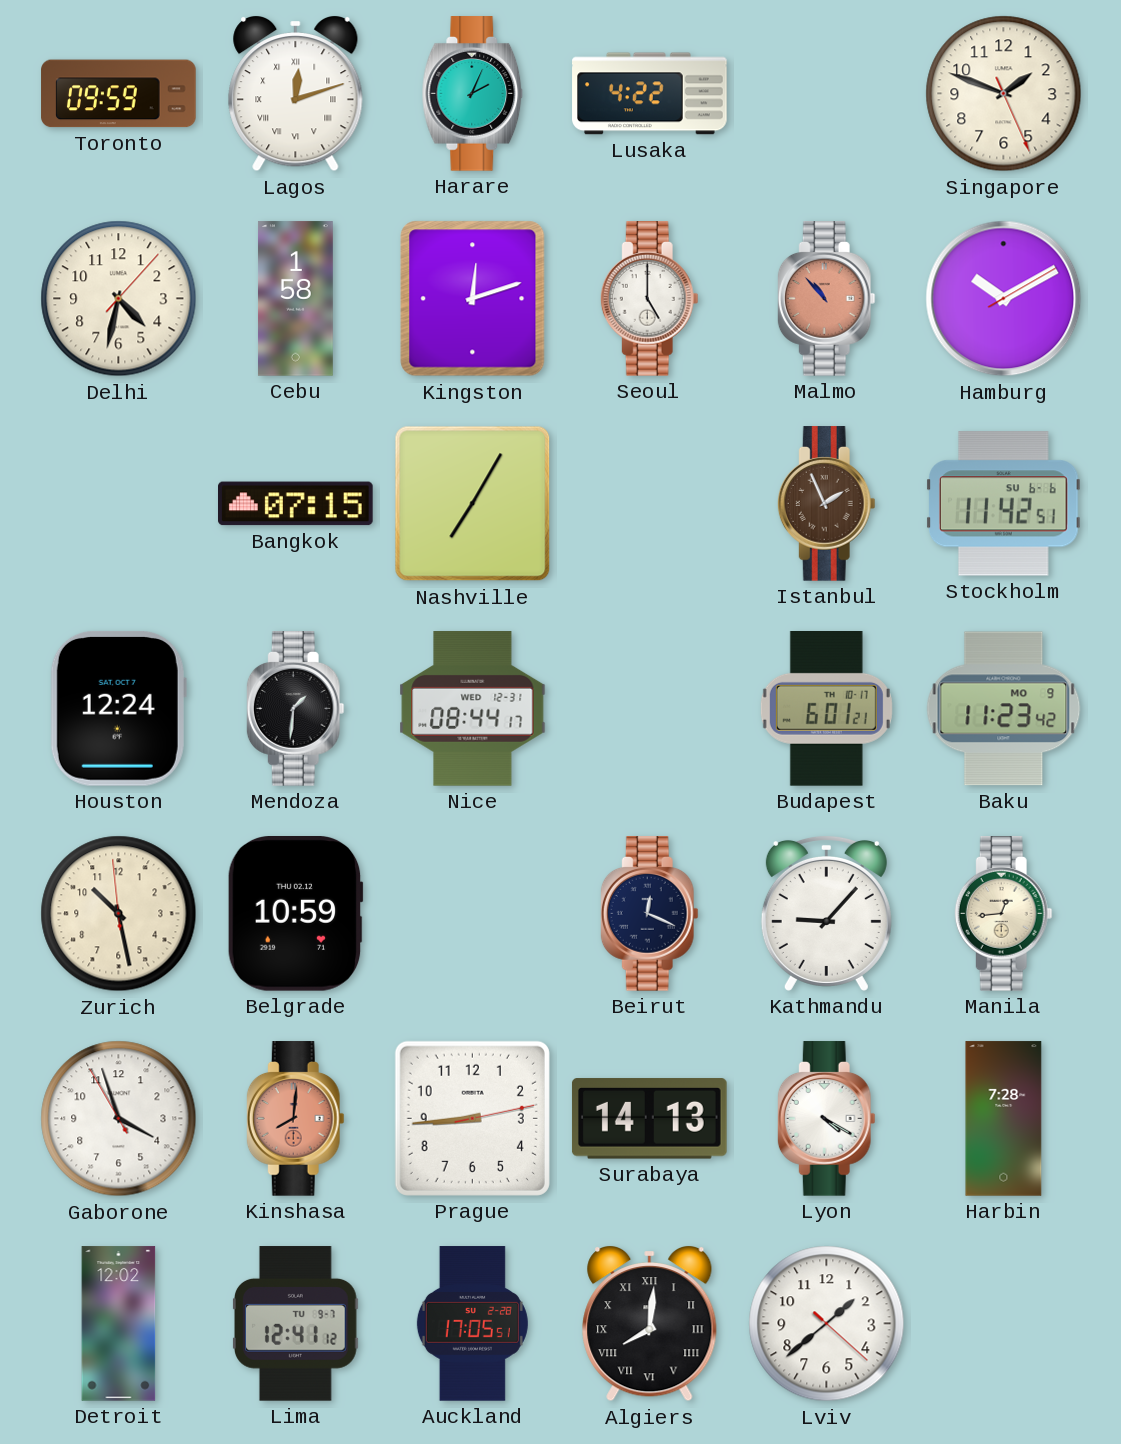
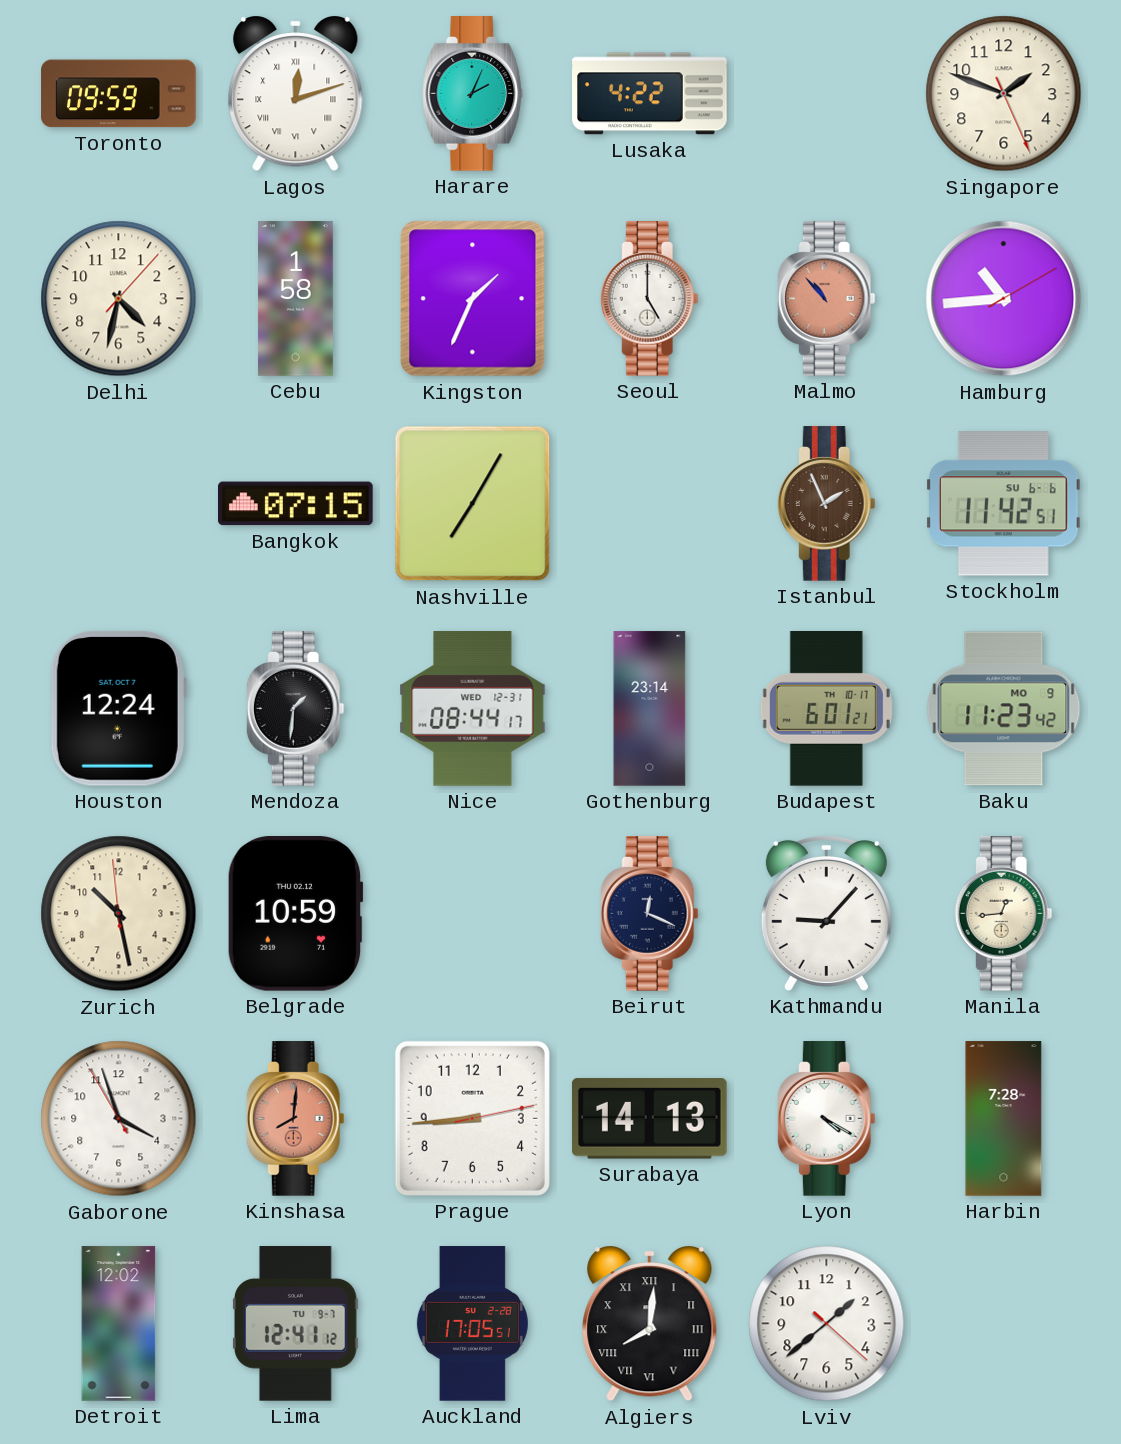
Kingston: 12:12 -> 1:34 (473, 299)
Hamburg: 10:10 -> 10:44 (1004, 299)
Gothenburg: none -> 23:14 (650, 709)
